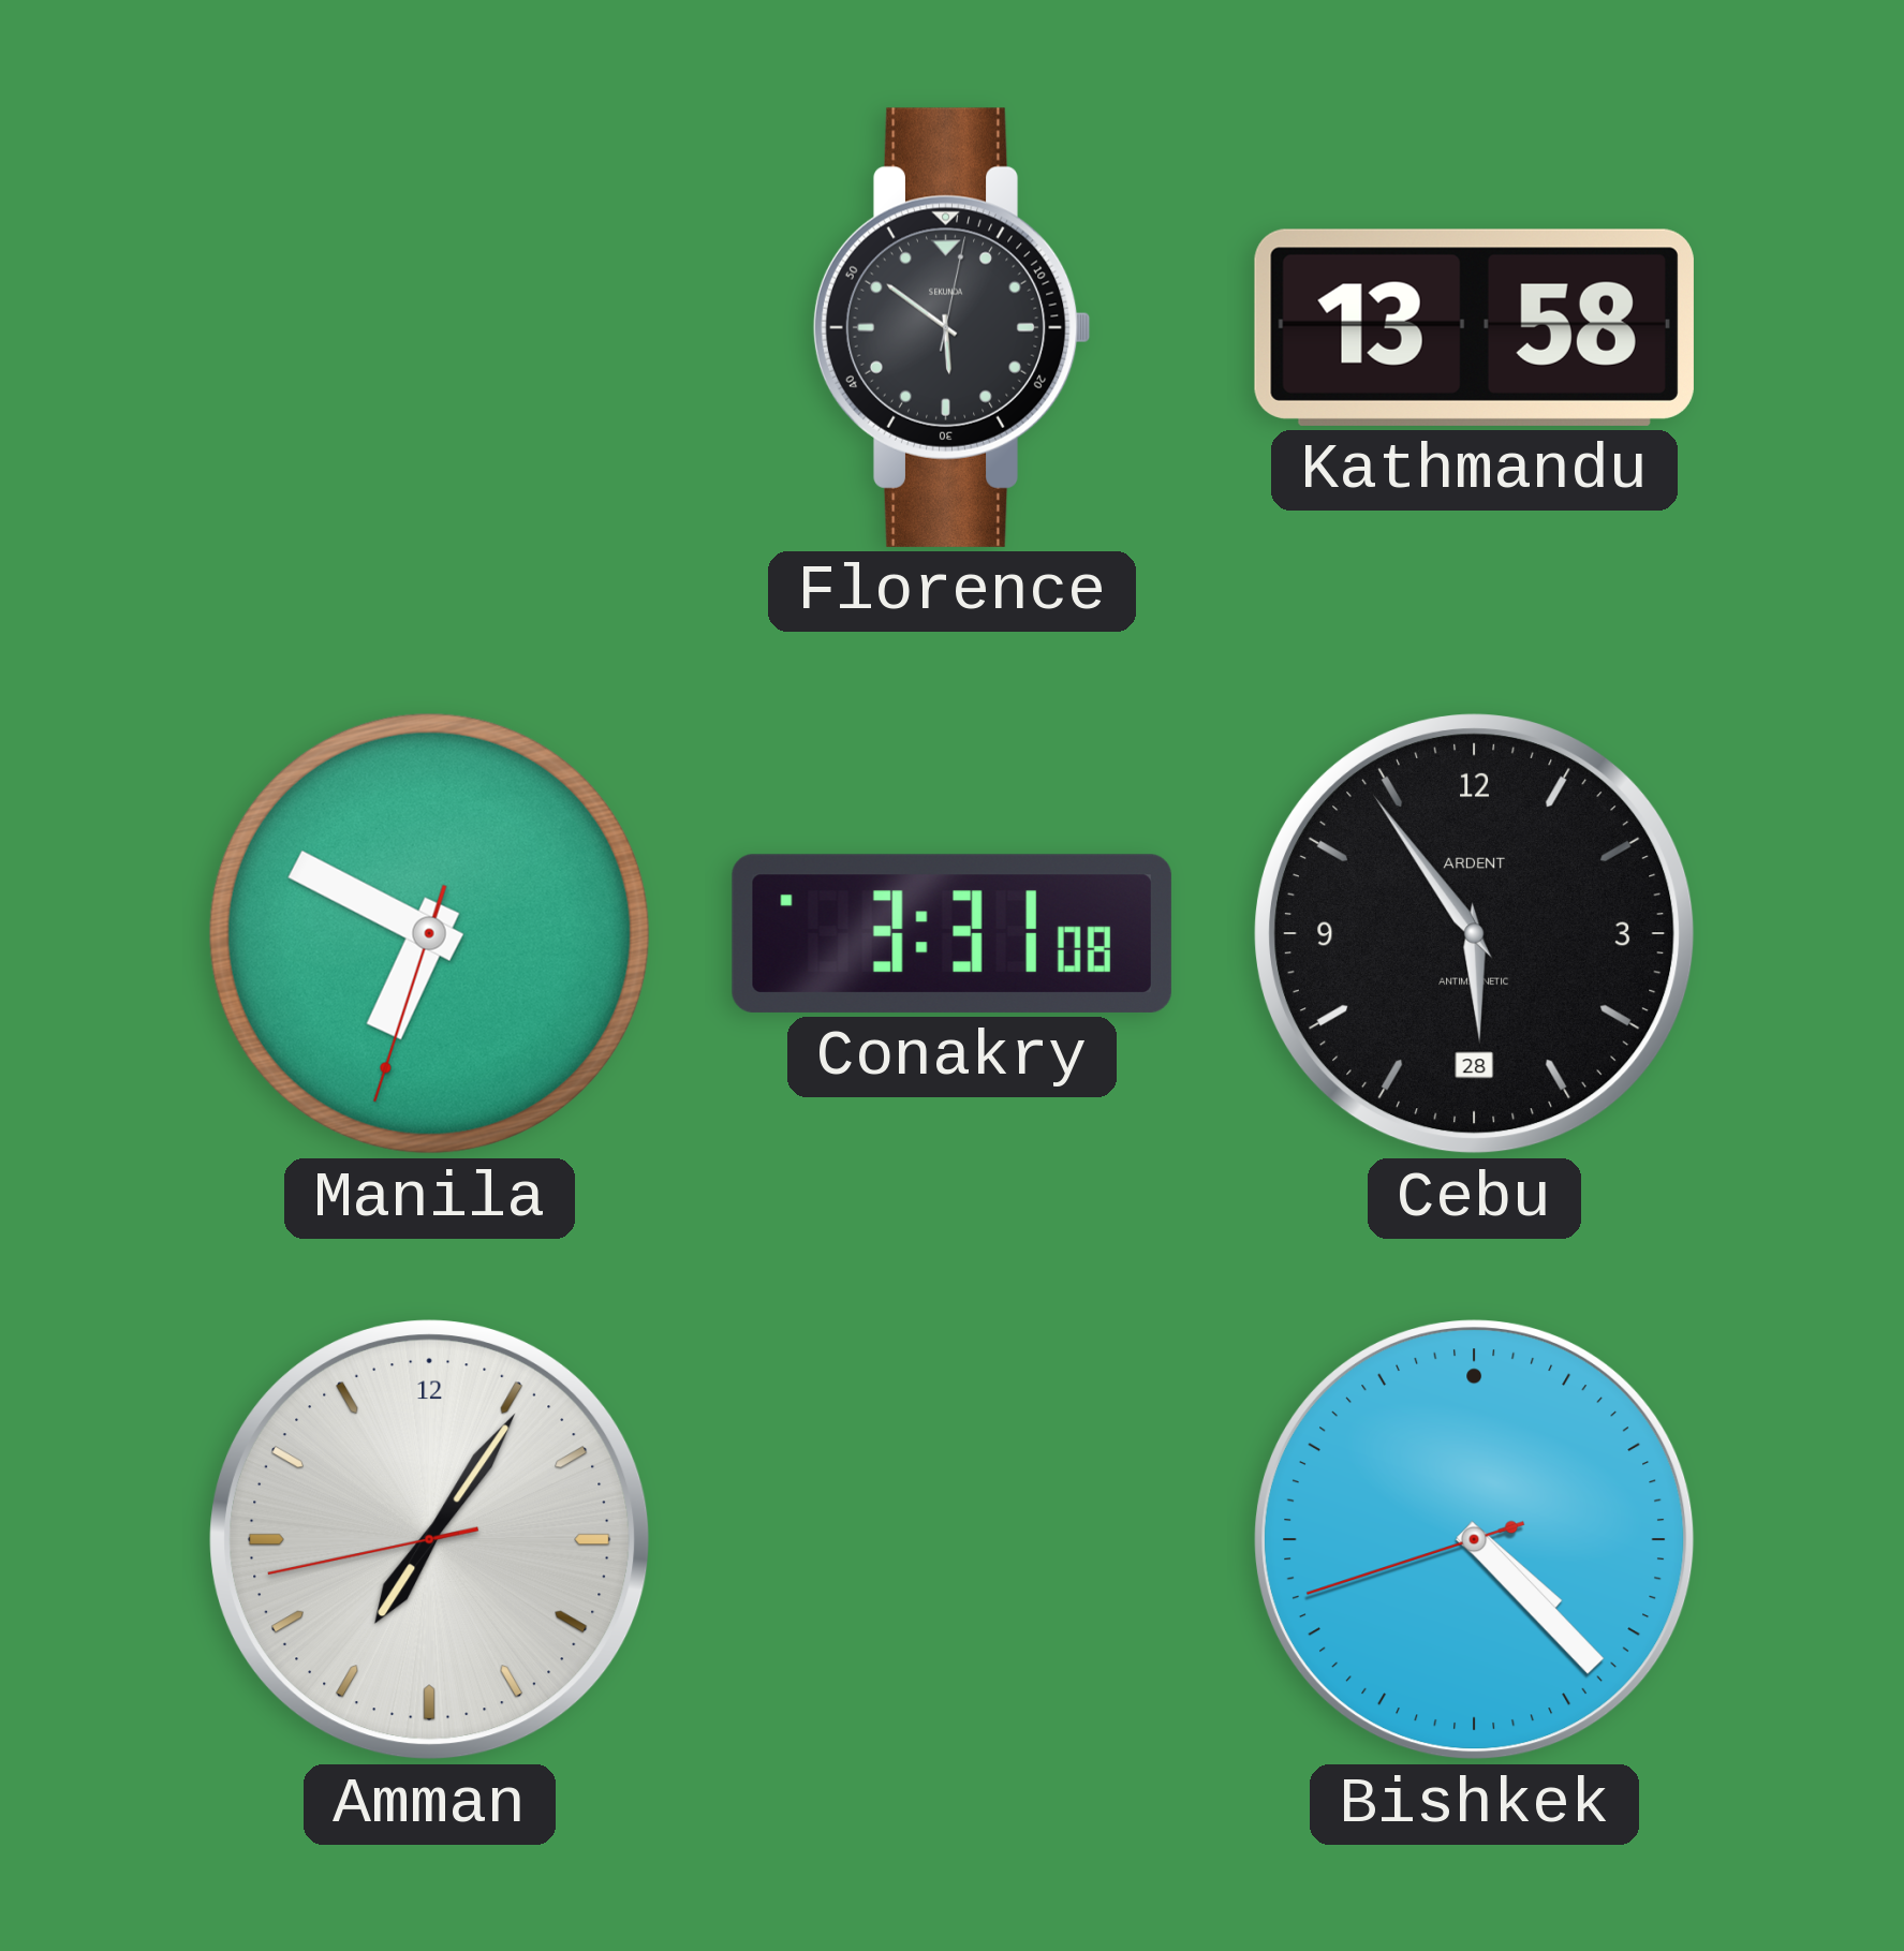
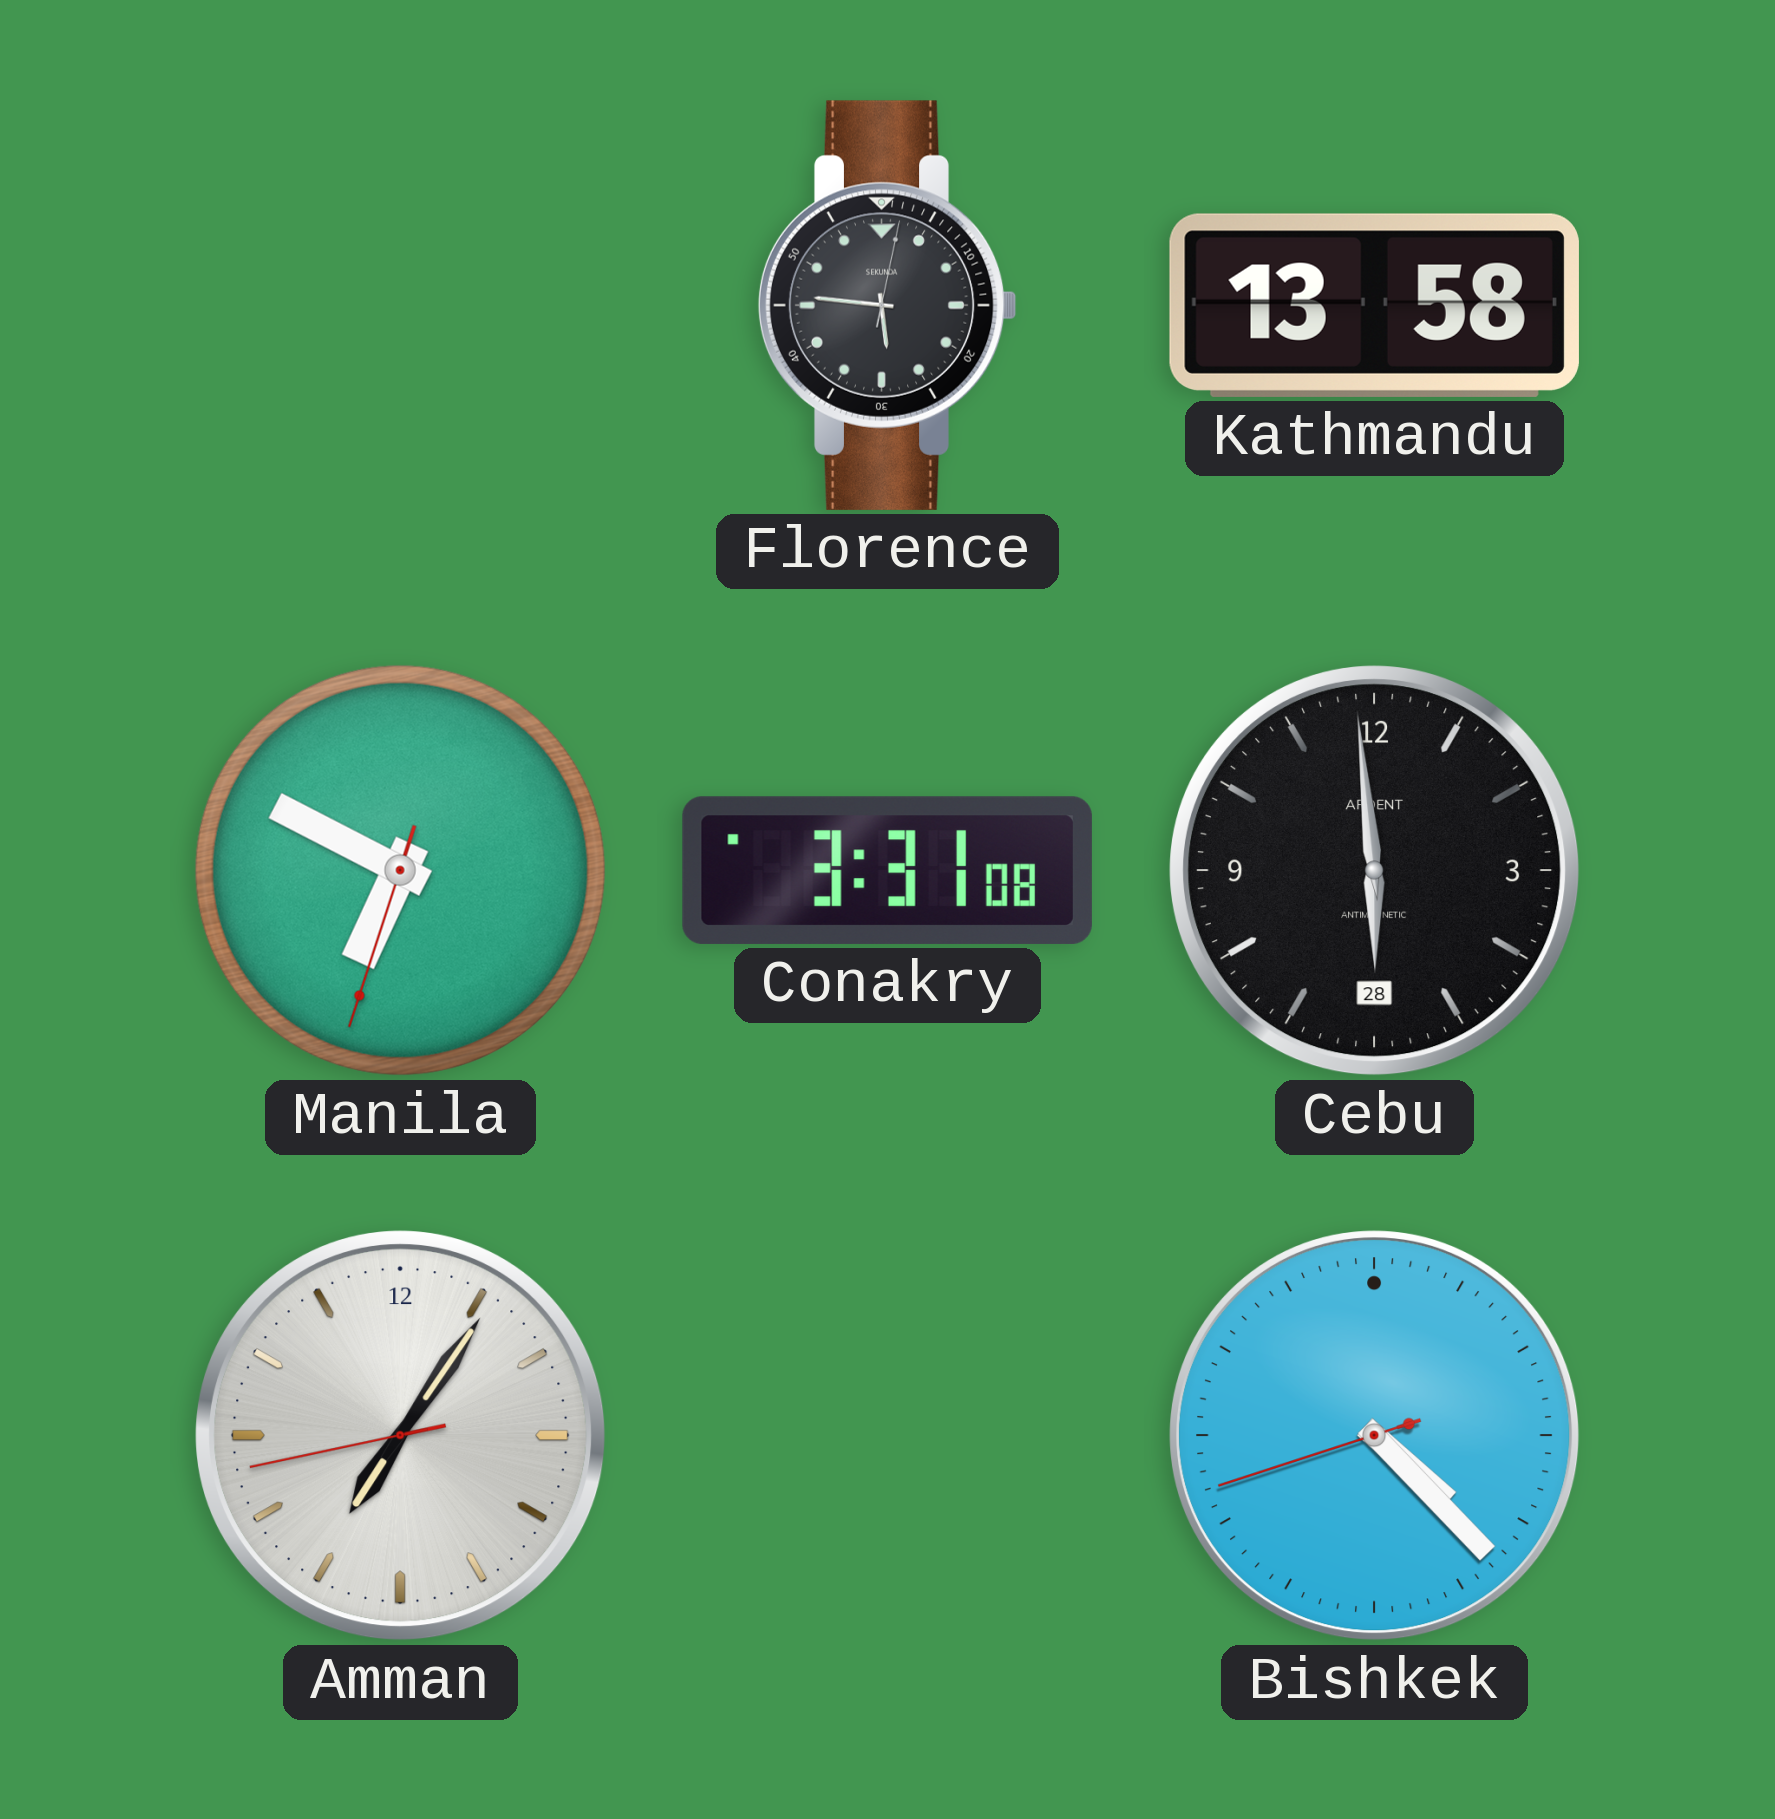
Florence: 5:51 -> 5:46 (887, 305)
Cebu: 5:54 -> 5:59 (1375, 871)
